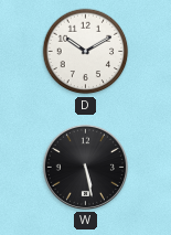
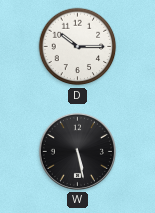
D: 10:10 -> 10:15 (78, 47)
